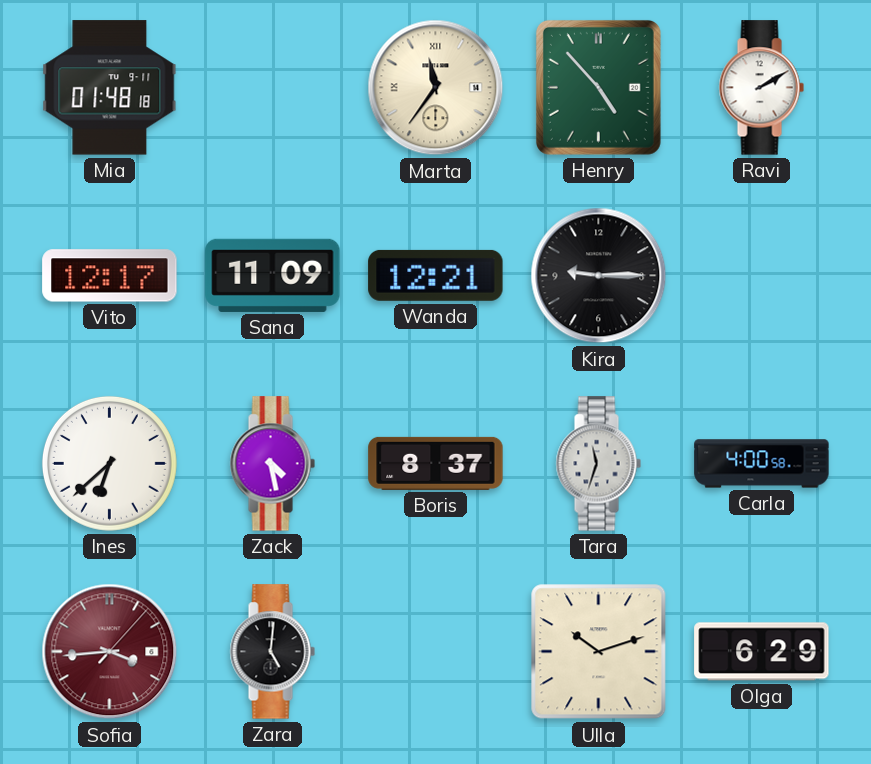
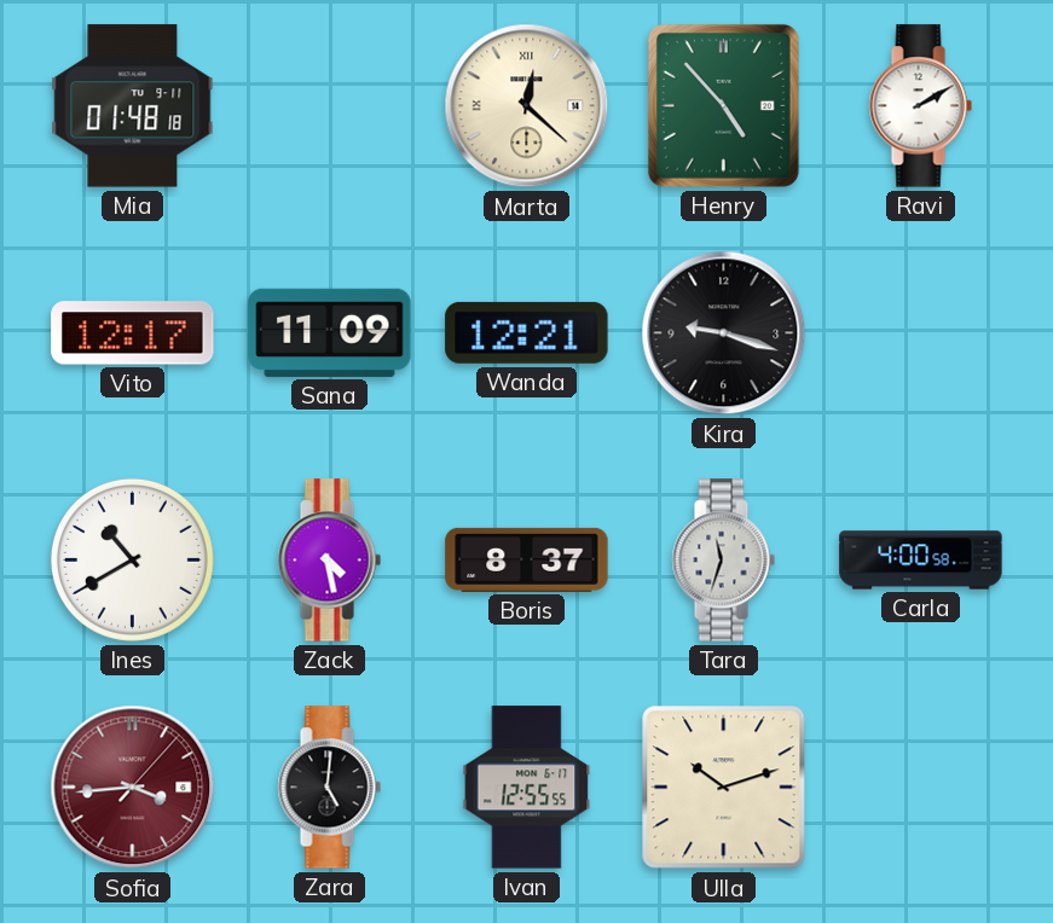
Marta: 11:36 -> 12:22 (527, 106)
Kira: 9:15 -> 9:18 (724, 333)
Ines: 6:38 -> 10:40 (132, 559)
Ivan: none -> 12:55 (527, 788)
Olga: 6:29 -> none (762, 652)
